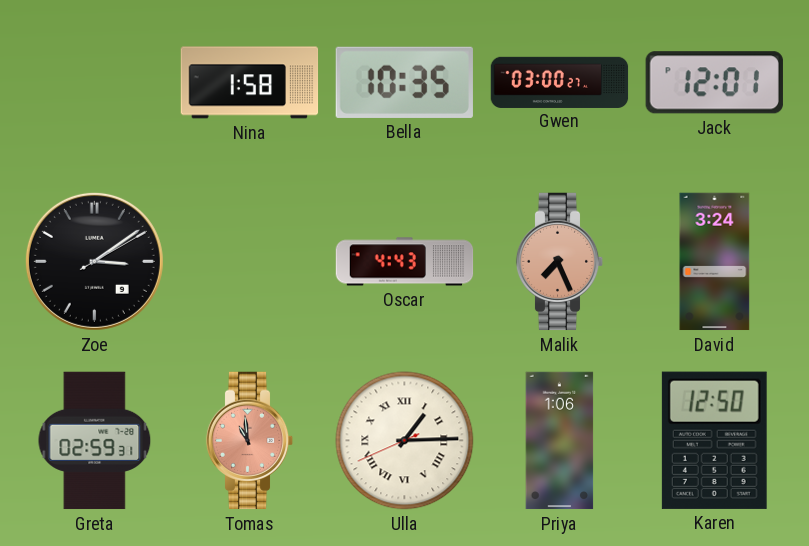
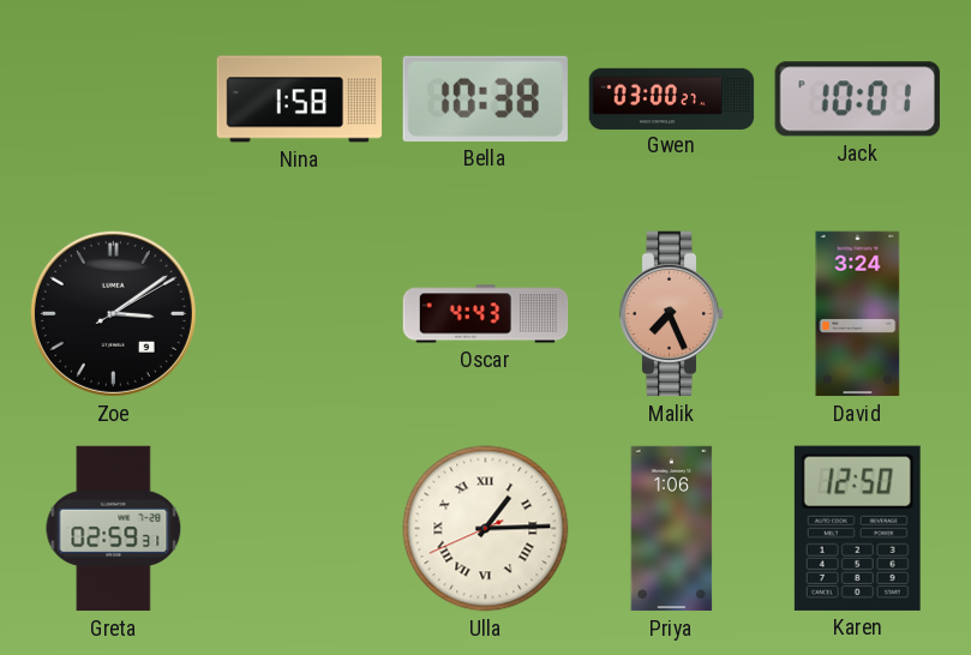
Bella: 10:35 -> 10:38 (485, 98)
Jack: 12:01 -> 10:01 (857, 100)
Tomas: 10:59 -> none (250, 441)
